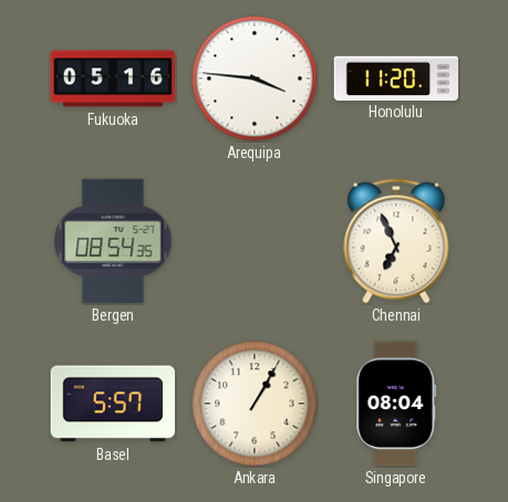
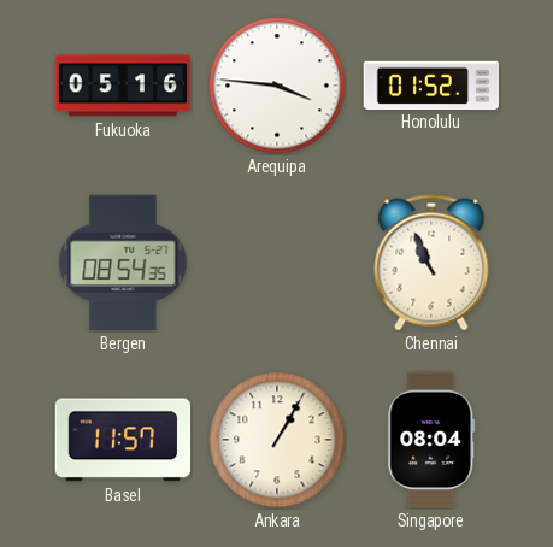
Honolulu: 11:20 -> 01:52 (431, 84)
Chennai: 6:56 -> 10:56 (431, 263)
Basel: 5:57 -> 11:57 (123, 440)
